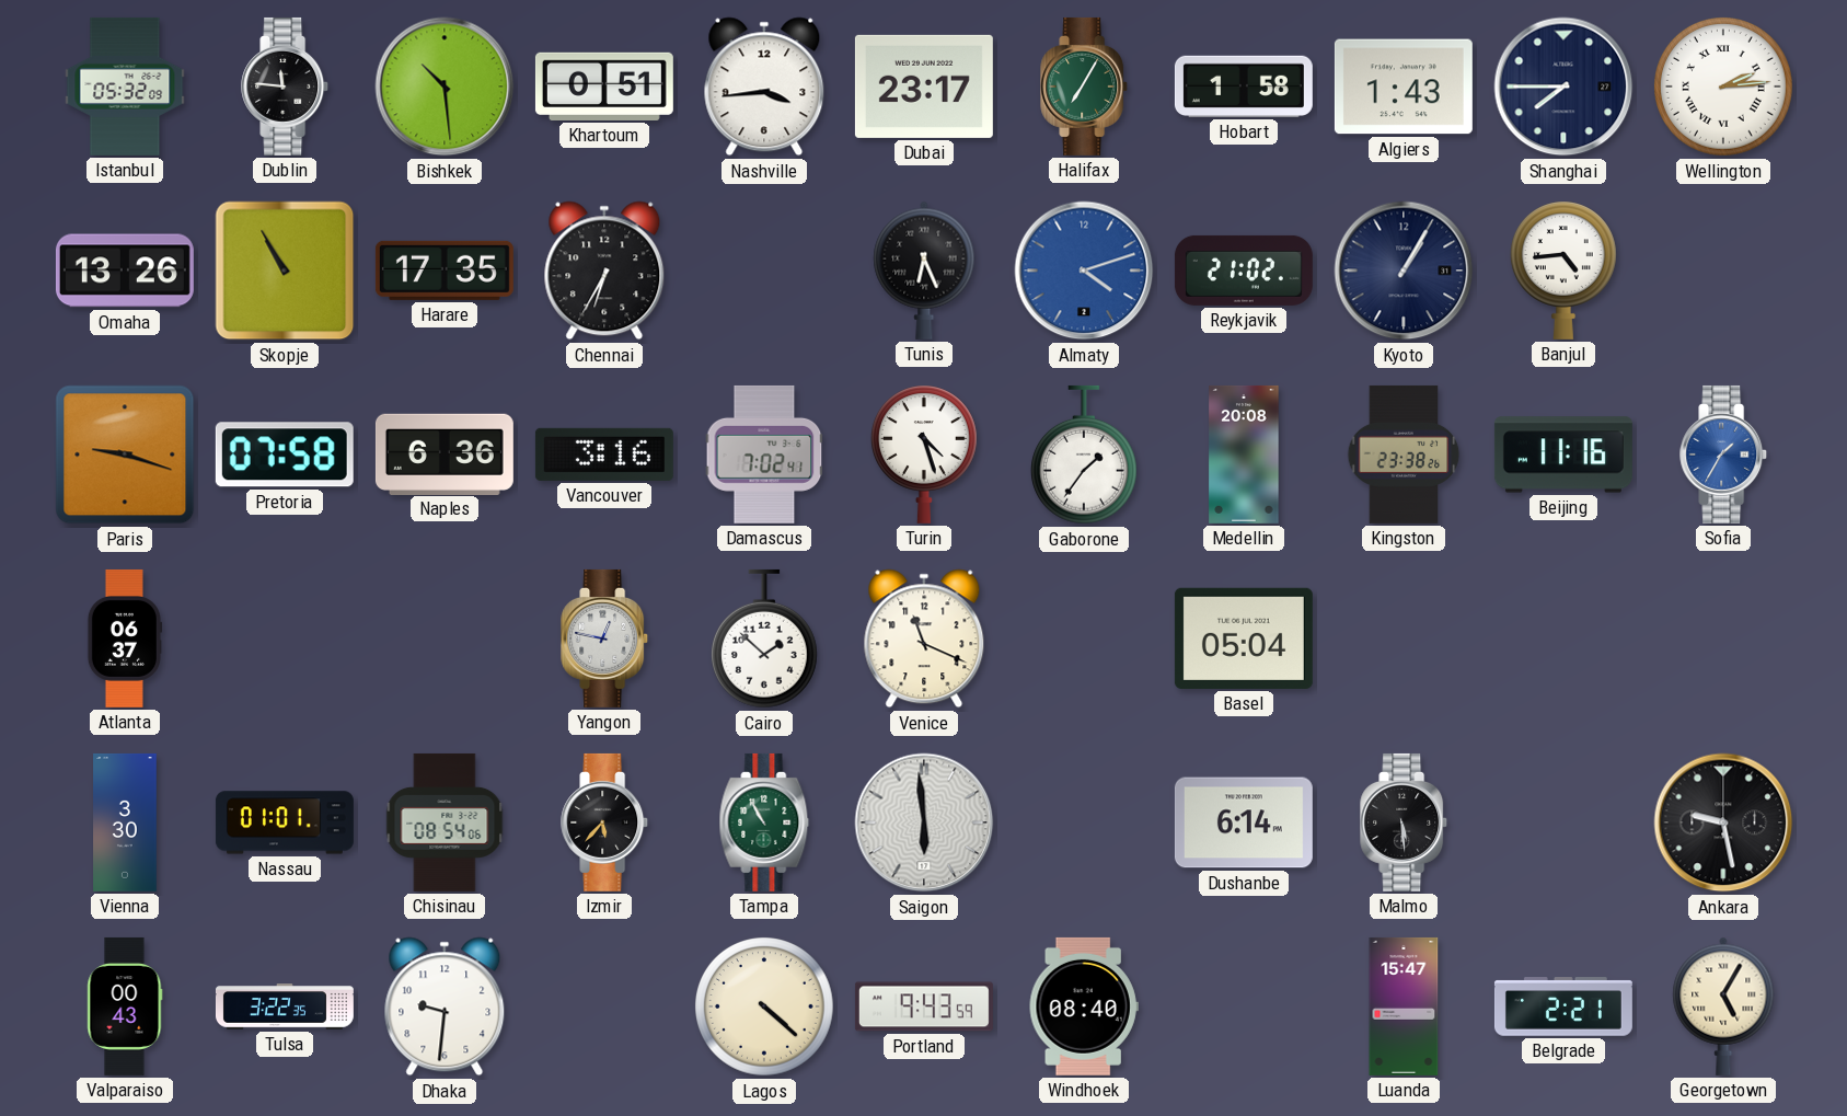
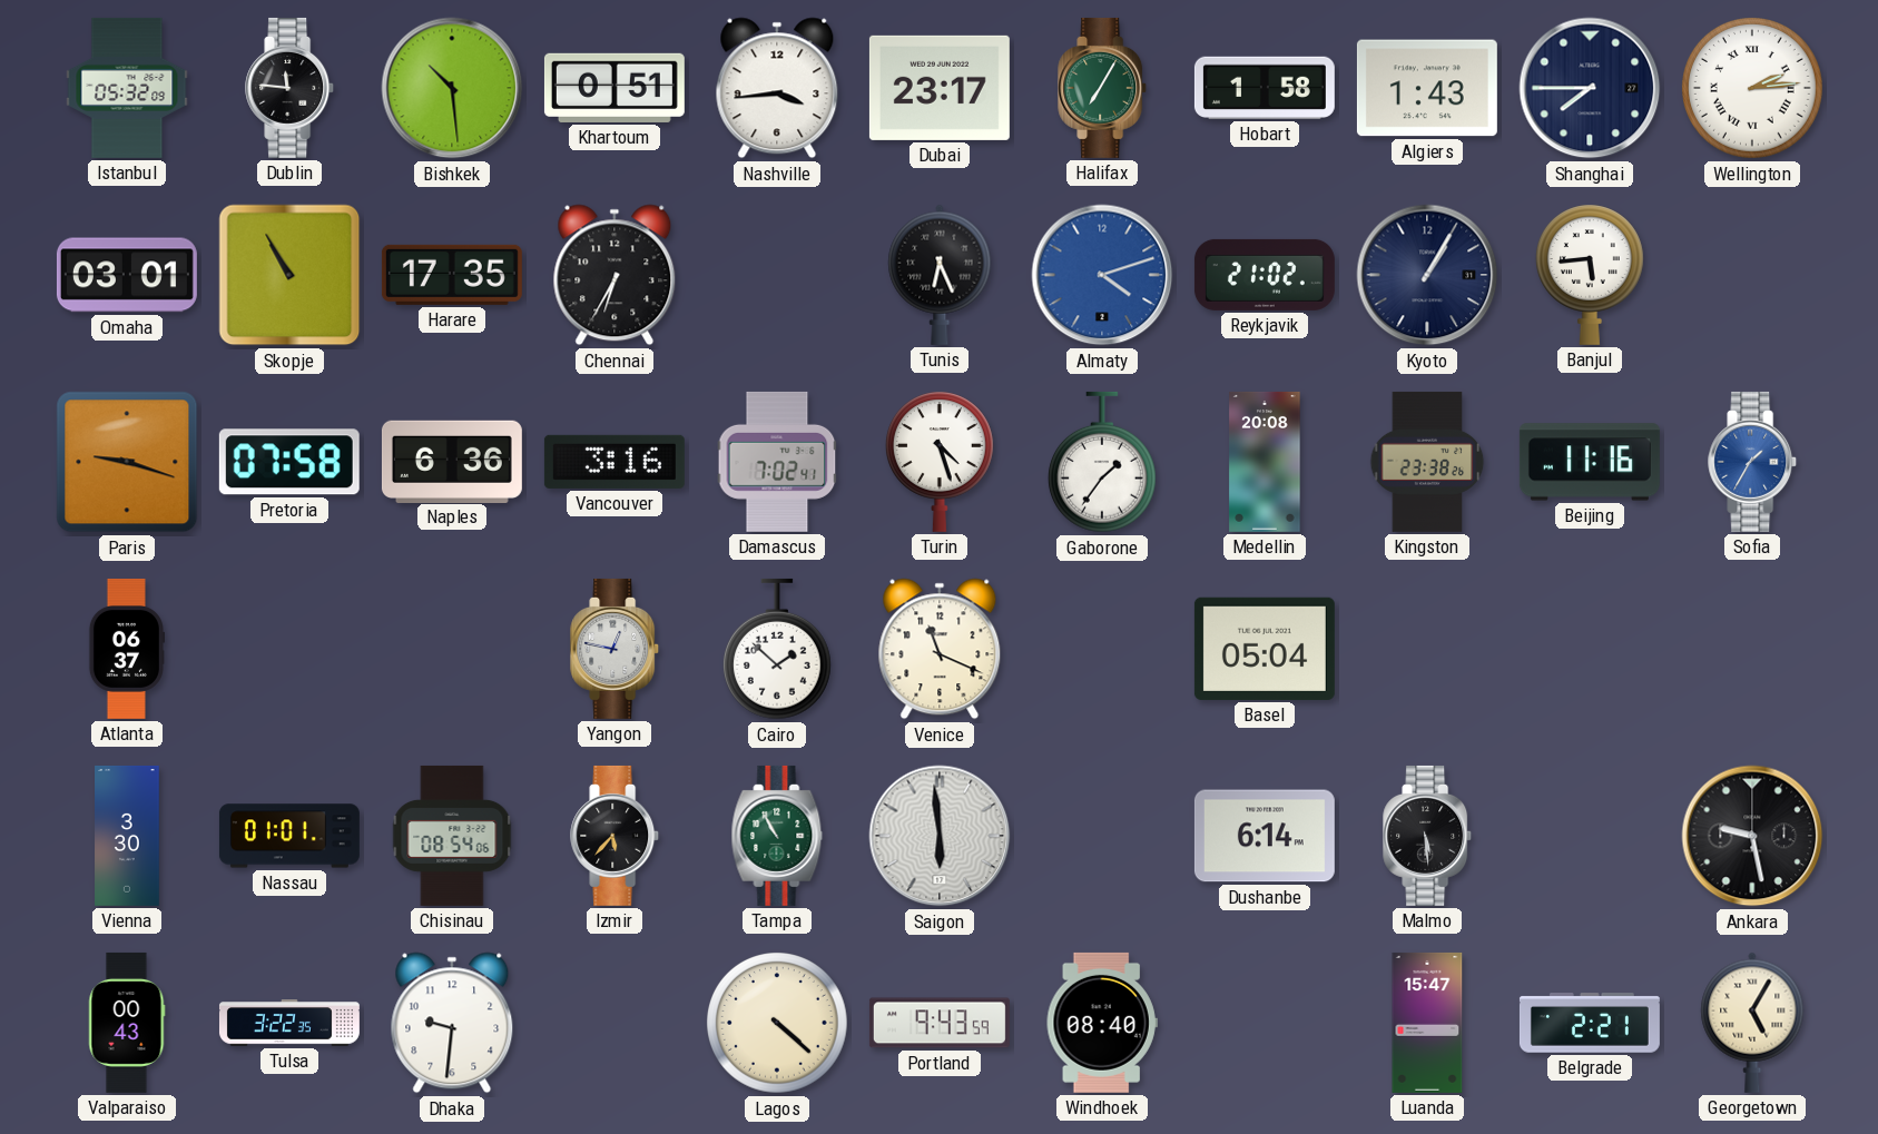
Omaha: 13:26 -> 03:01 (127, 275)
Banjul: 4:44 -> 5:44 (1590, 275)
